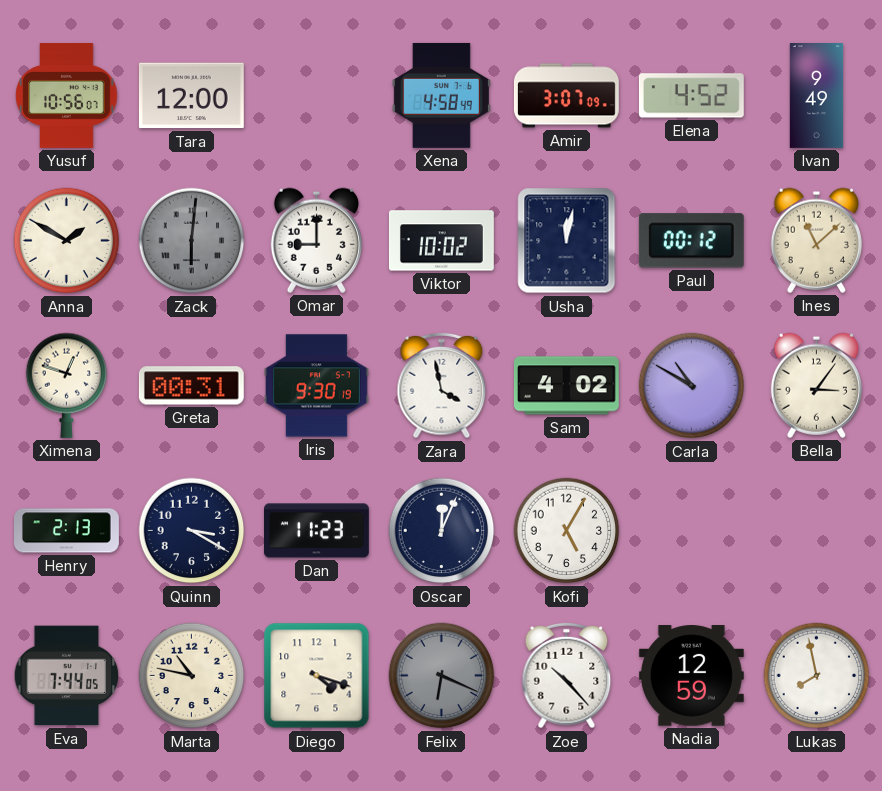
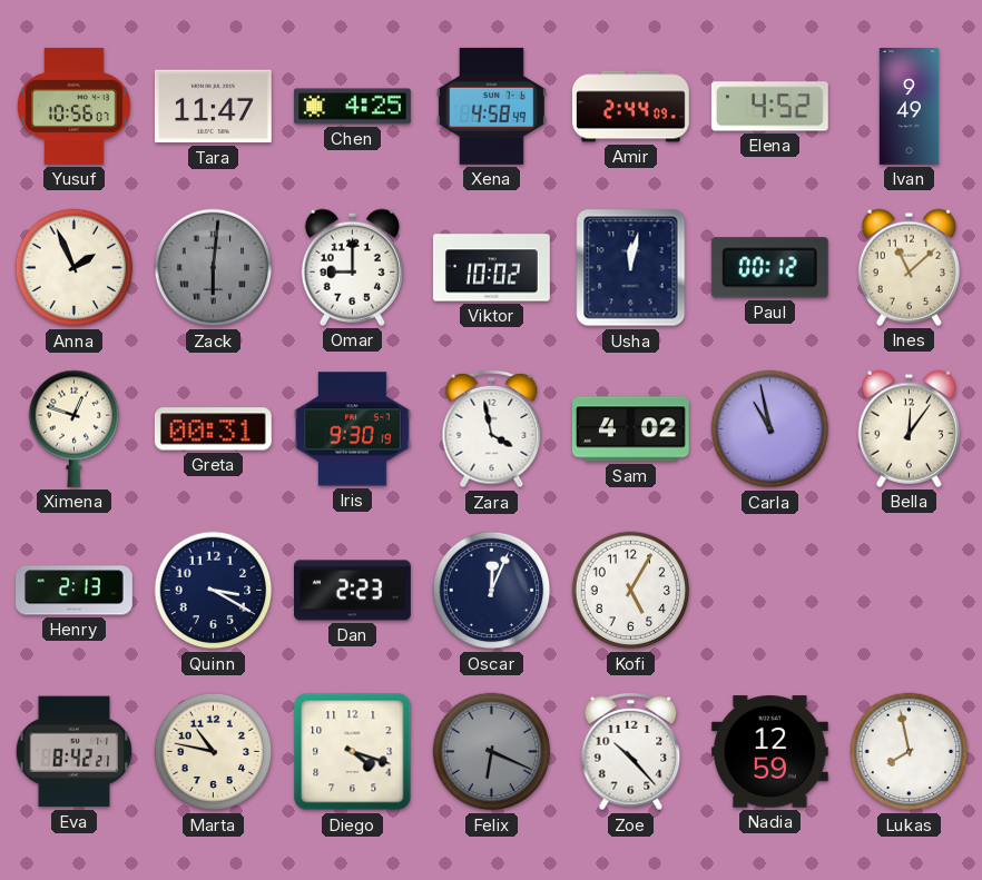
Tara: 12:00 -> 11:47 (213, 107)
Chen: none -> 4:25 (352, 107)
Amir: 3:07 -> 2:44 (631, 107)
Anna: 1:50 -> 1:56 (75, 268)
Carla: 10:50 -> 10:58 (770, 429)
Bella: 3:06 -> 12:06 (909, 428)
Dan: 11:23 -> 2:23 (353, 591)
Eva: 7:44 -> 8:42 (75, 752)
